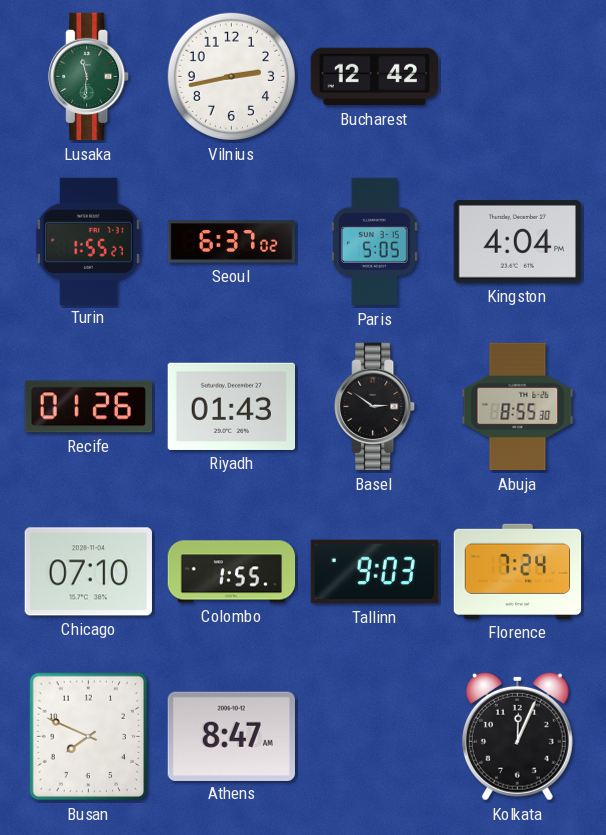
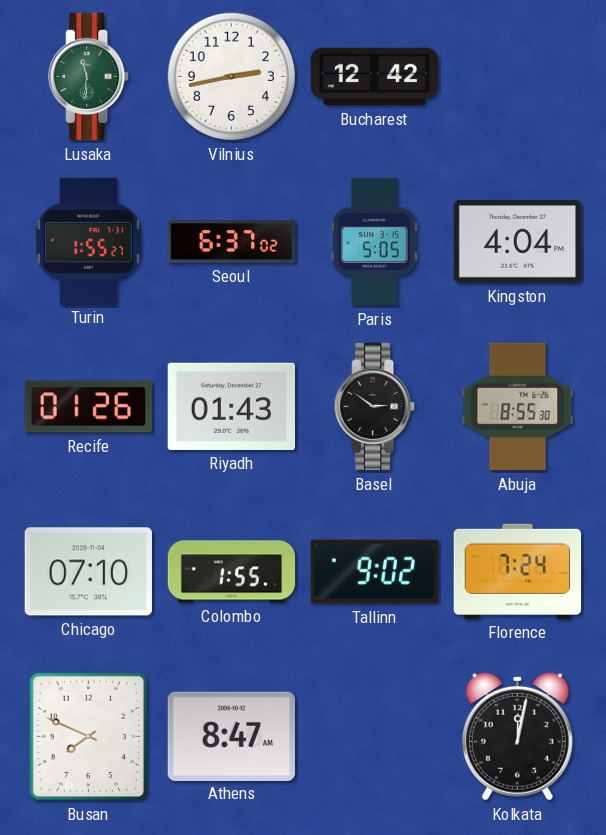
Tallinn: 9:03 -> 9:02 (374, 572)
Kolkata: 12:04 -> 12:02 (517, 736)
